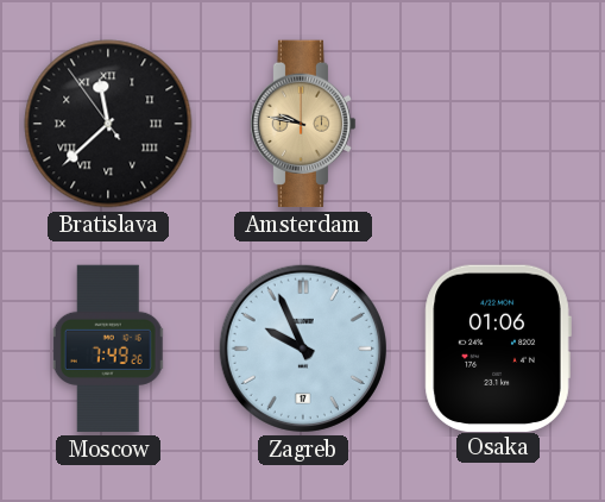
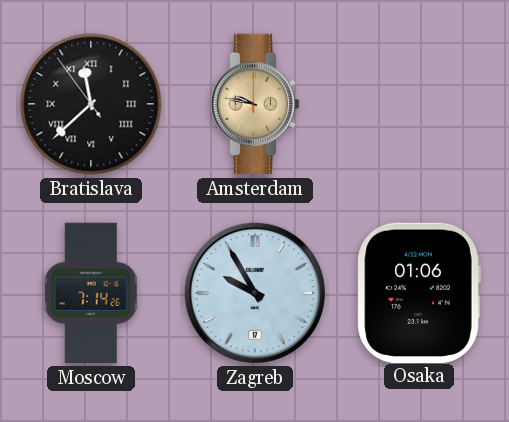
Moscow: 7:49 -> 7:14 (91, 293)
Zagreb: 9:56 -> 9:55 (255, 293)
